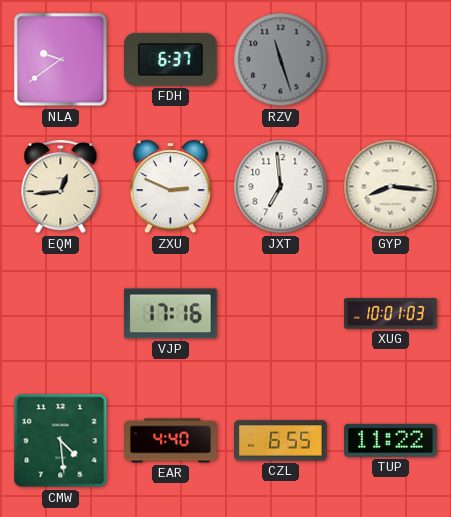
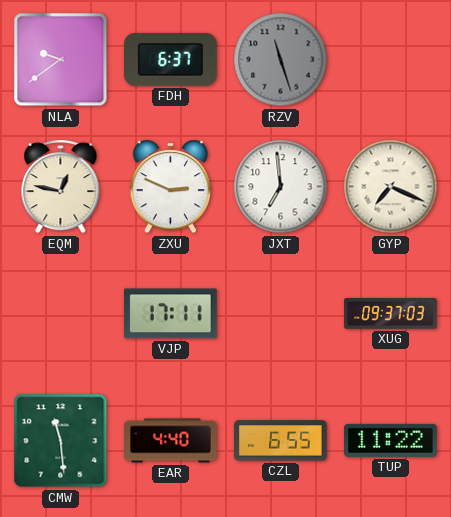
EQM: 12:44 -> 12:47 (61, 187)
GYP: 8:16 -> 7:19 (391, 187)
VJP: 17:16 -> 17:11 (171, 314)
XUG: 10:01 -> 09:37 (391, 314)
CMW: 4:29 -> 11:29 (61, 441)
